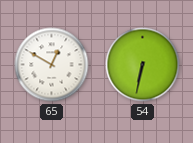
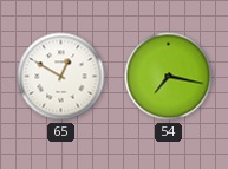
54: 6:32 -> 7:17 (169, 77)
